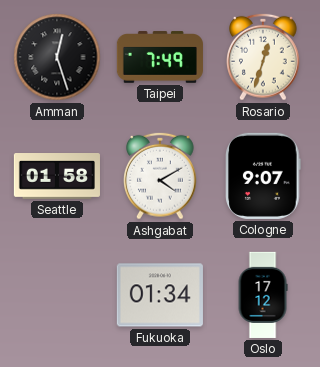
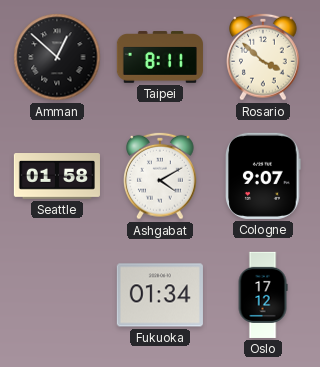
Amman: 12:27 -> 12:52 (57, 57)
Taipei: 7:49 -> 8:11 (160, 57)
Rosario: 12:33 -> 3:52 (264, 57)
